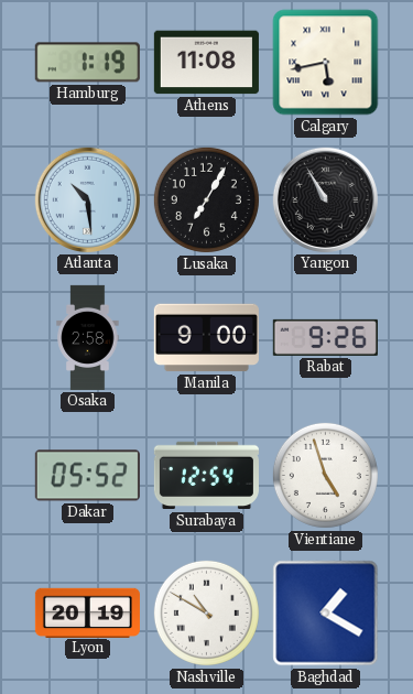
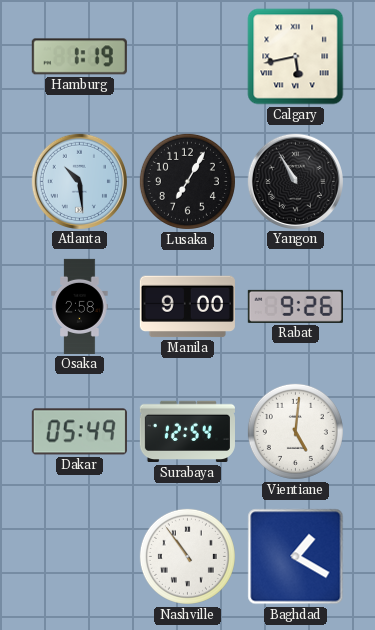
Athens: 11:08 -> none (206, 63)
Dakar: 05:52 -> 05:49 (79, 432)
Vientiane: 4:57 -> 5:01 (295, 431)
Lyon: 20:19 -> none (87, 612)
Nashville: 10:50 -> 10:54 (187, 556)
